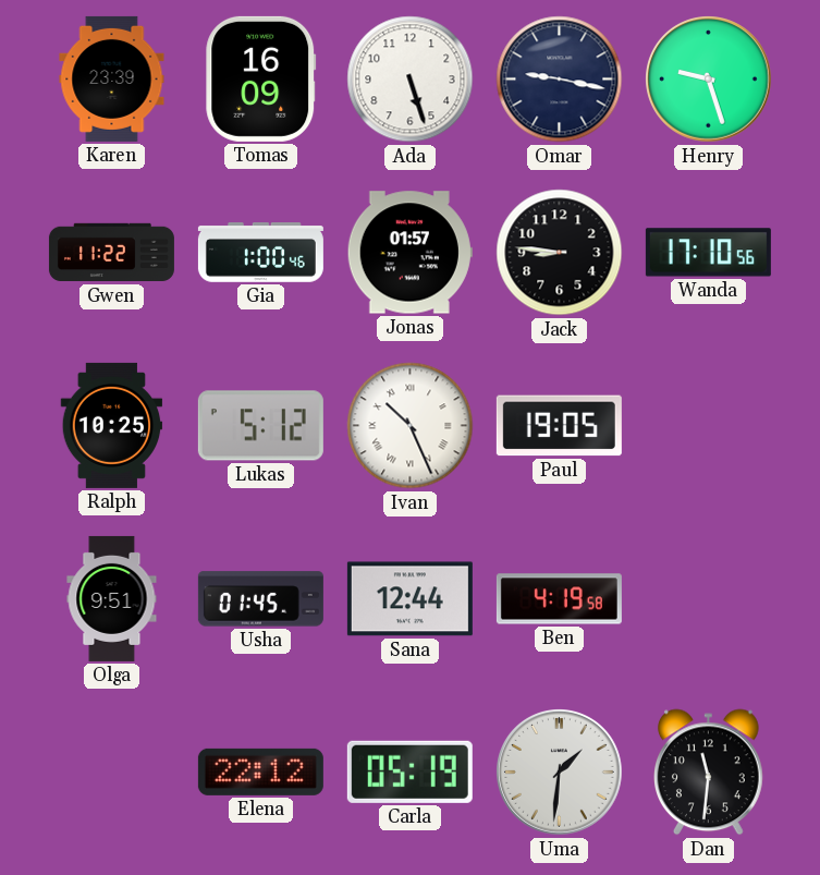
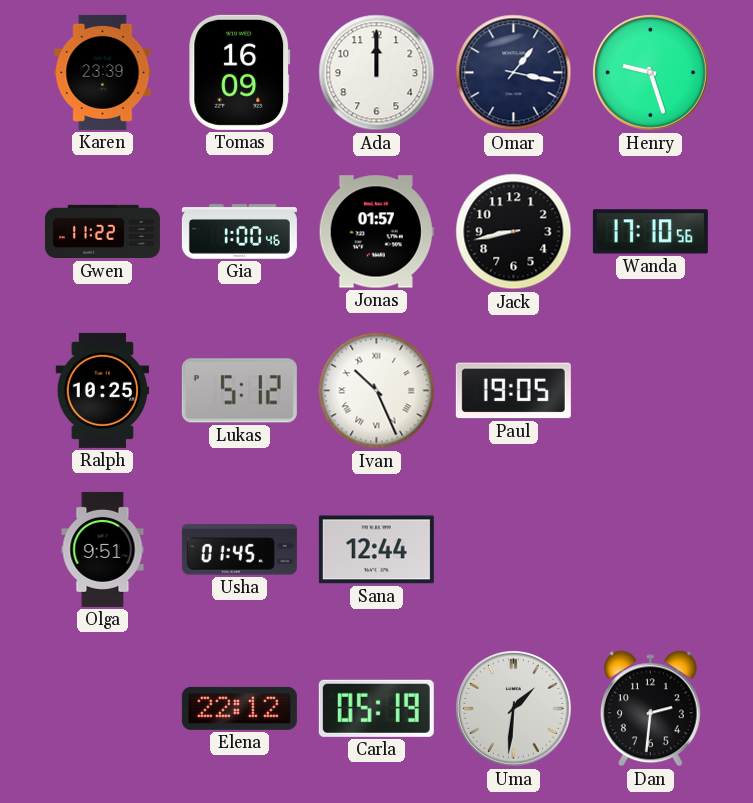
Ada: 5:27 -> 12:00 (377, 73)
Omar: 9:17 -> 1:17 (514, 73)
Jack: 8:46 -> 8:43 (514, 232)
Ben: 4:19 -> none (559, 599)
Dan: 11:31 -> 2:31 (651, 709)
